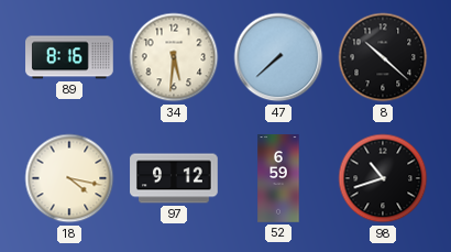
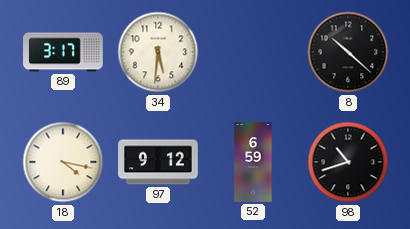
89: 8:16 -> 3:17 (63, 52)
47: 7:38 -> none (278, 57)
